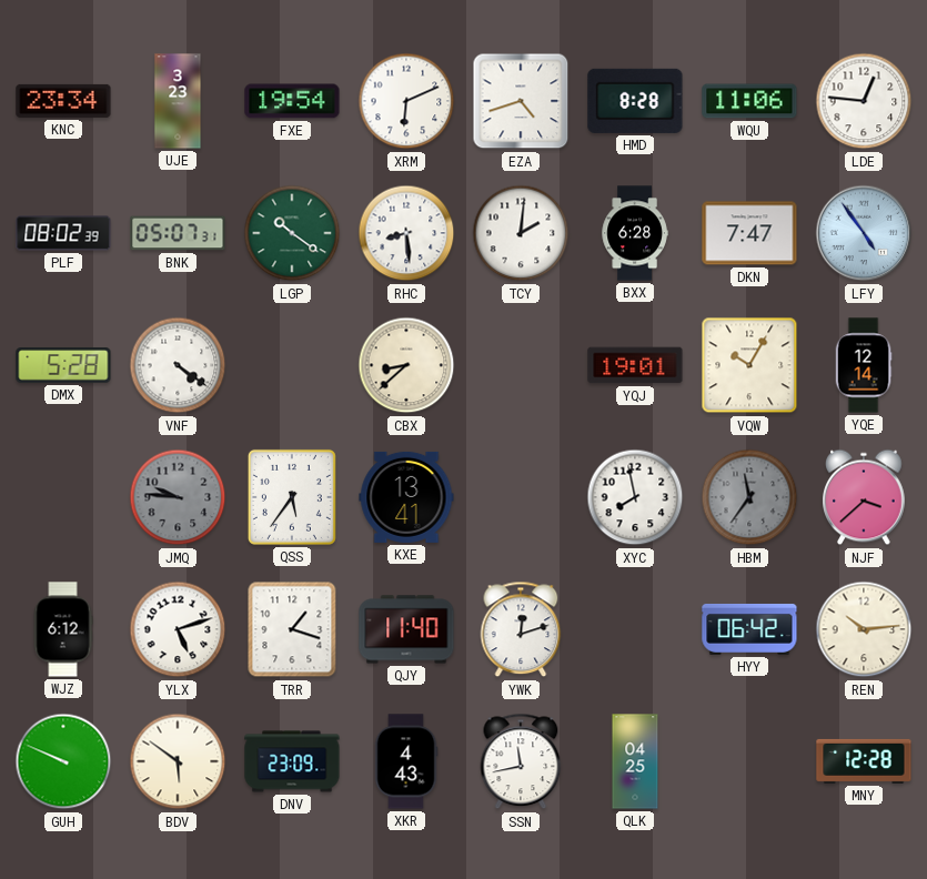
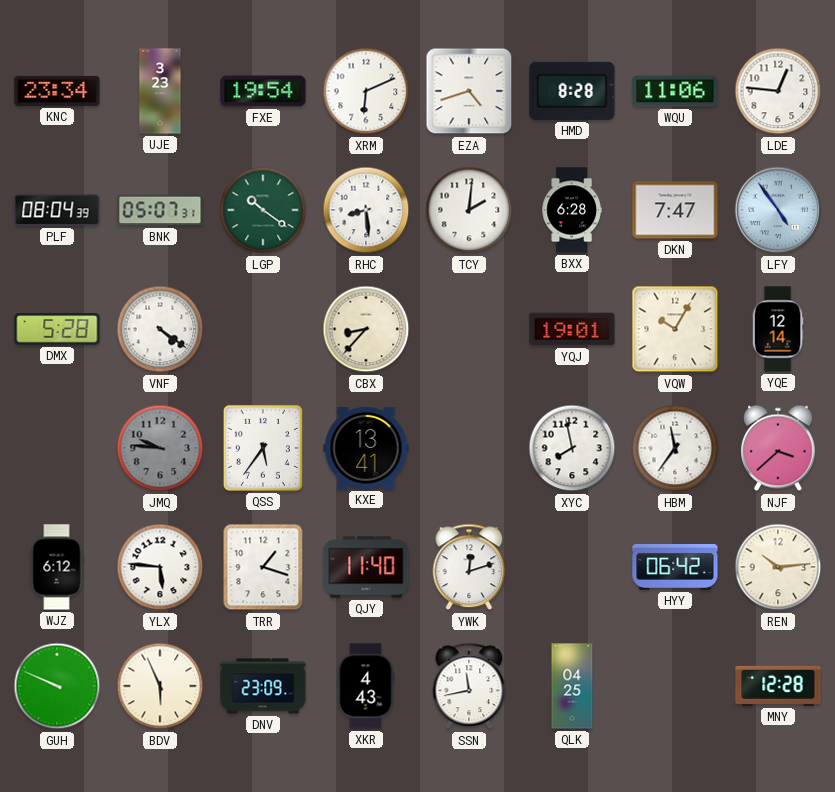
PLF: 08:02 -> 08:04 (57, 210)
CBX: 8:38 -> 8:37 (366, 329)
HBM dial: grey -> white (675, 448)
YLX: 5:12 -> 5:46 (160, 567)
BDV: 5:51 -> 5:56 (160, 686)
